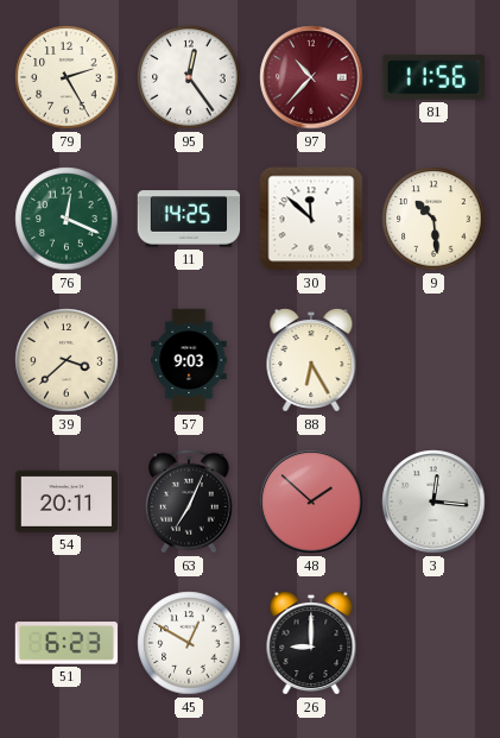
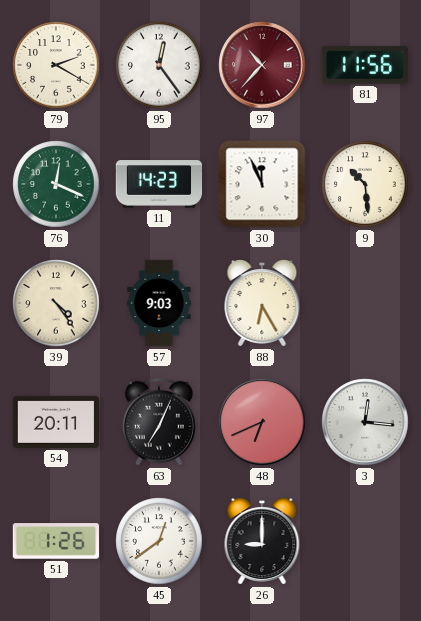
79: 2:25 -> 2:20 (56, 65)
11: 14:25 -> 14:23 (159, 184)
30: 11:52 -> 11:56 (262, 184)
39: 3:38 -> 4:24 (56, 303)
48: 1:52 -> 6:41 (262, 422)
51: 6:23 -> 1:26 (55, 541)
45: 12:50 -> 12:39 (159, 541)
